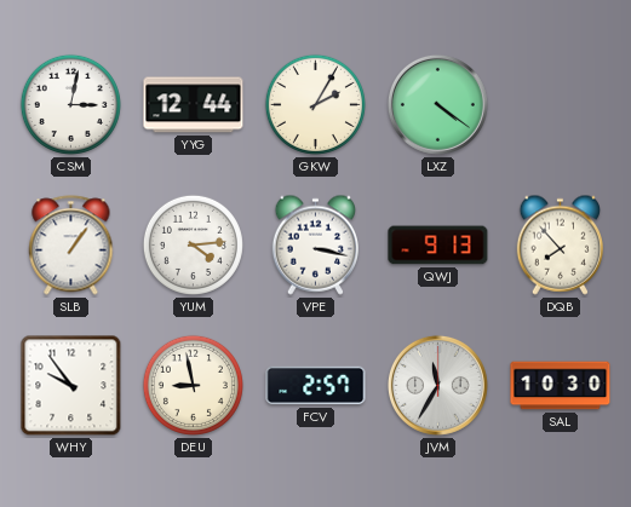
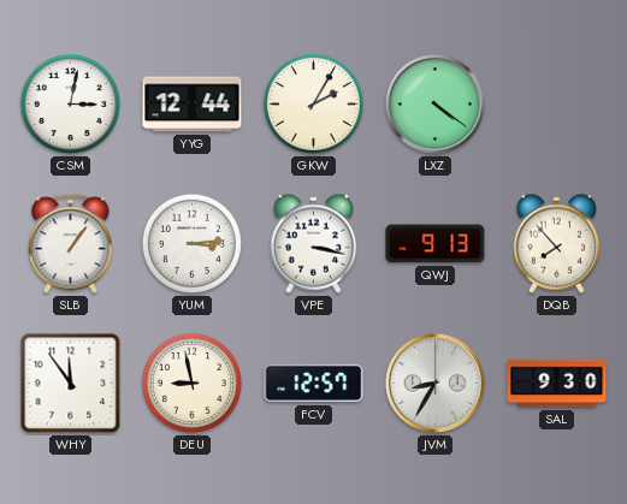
YUM: 4:14 -> 3:14 (191, 243)
WHY: 9:54 -> 11:54 (71, 384)
FCV: 2:57 -> 12:57 (314, 384)
JVM: 11:35 -> 8:35 (434, 383)
SAL: 10:30 -> 9:30 (557, 384)
